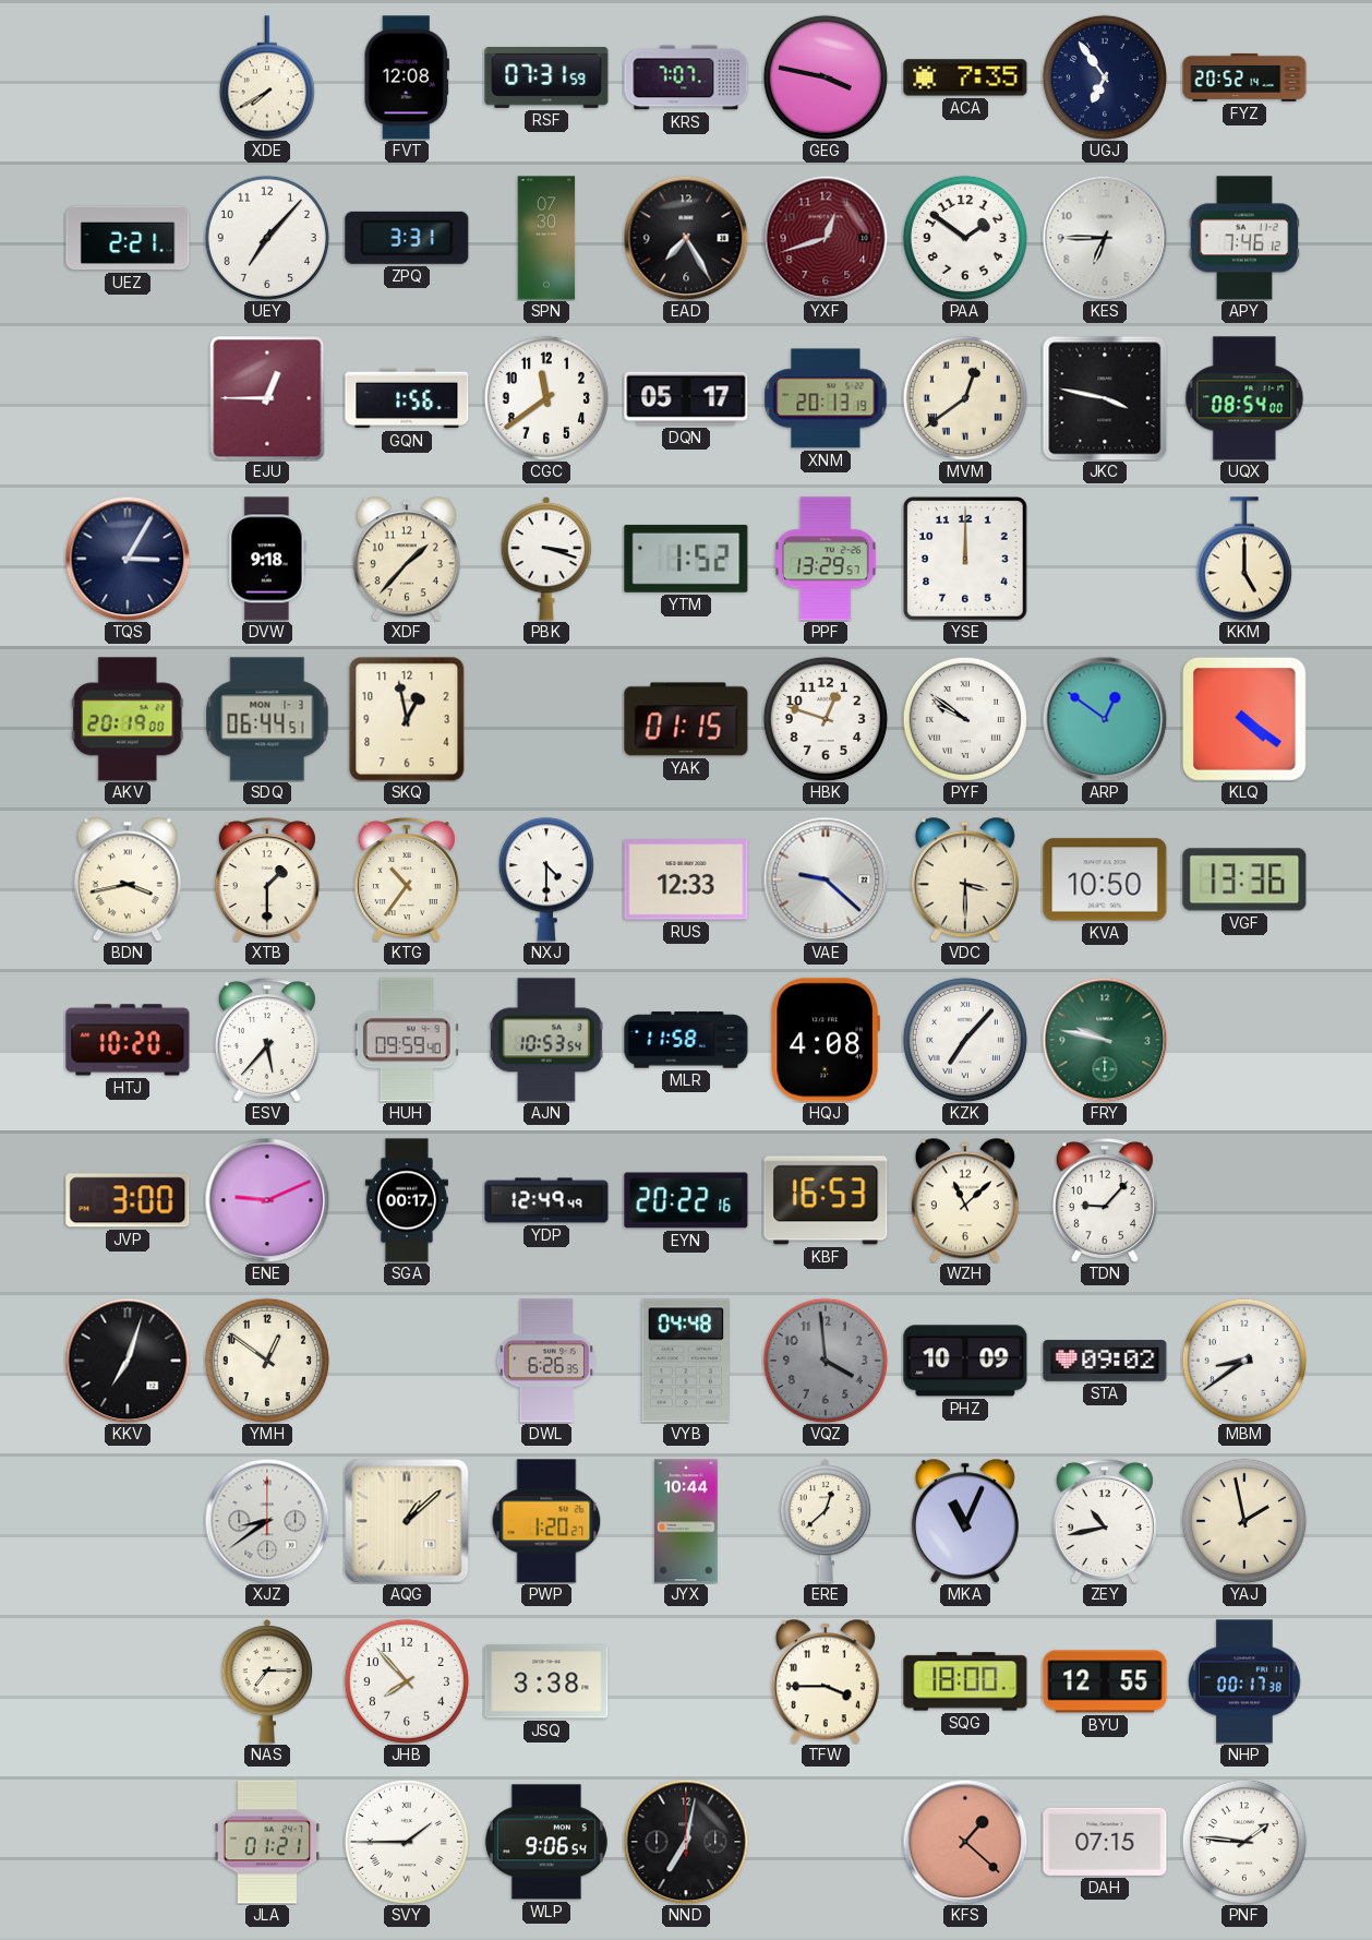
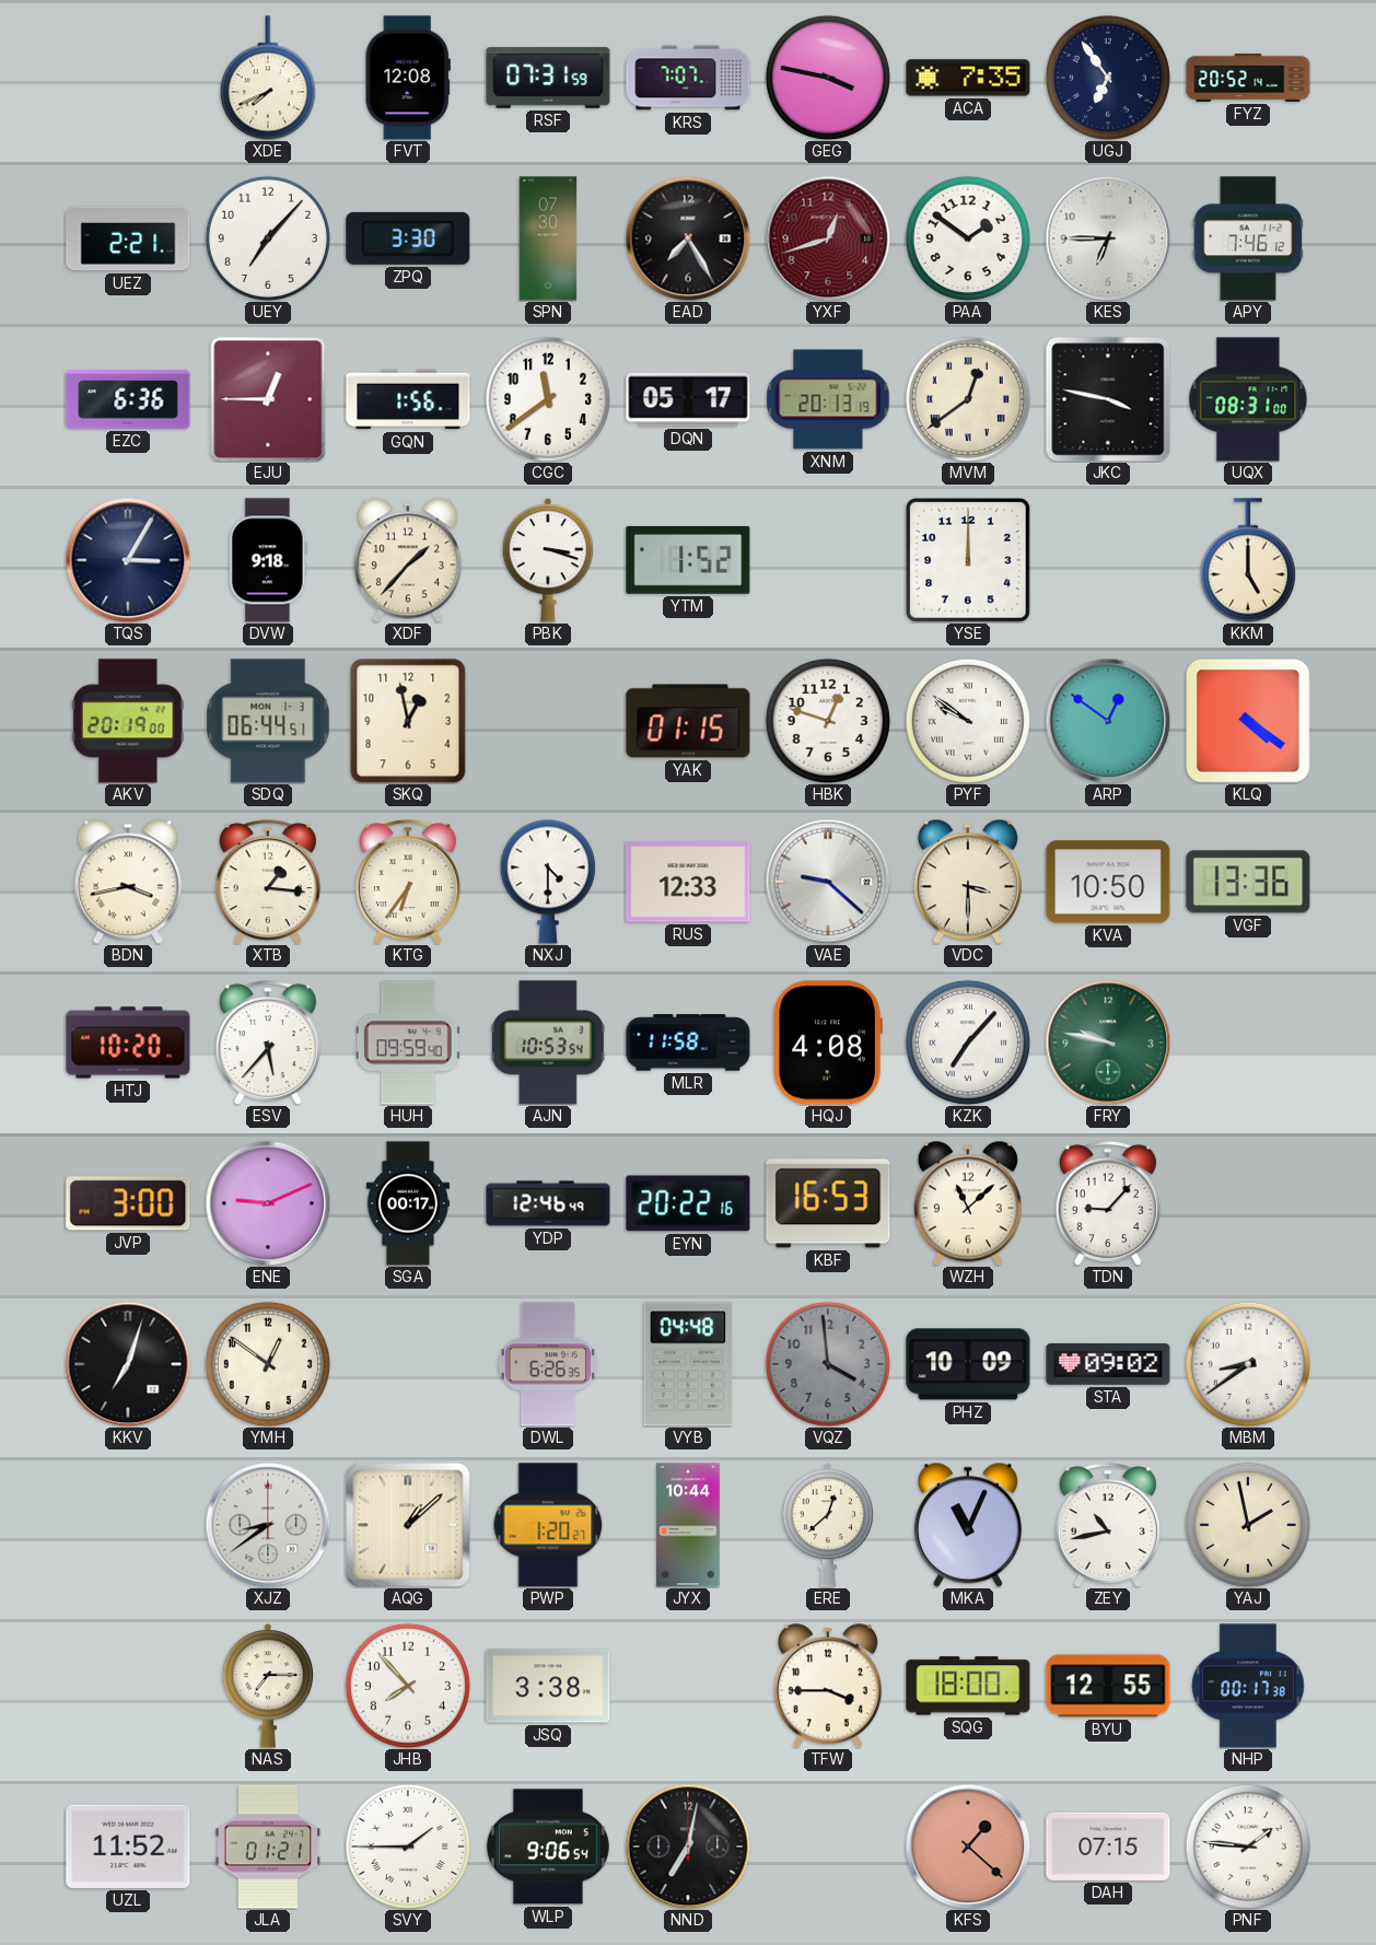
XDE: 7:40 -> 7:41 (268, 78)
ZPQ: 3:31 -> 3:30 (408, 238)
EZC: none -> 6:36 (128, 399)
UQX: 08:54 -> 08:31 (1248, 399)
PPF: 13:29 -> none (826, 559)
XTB: 1:30 -> 1:16 (268, 882)
KTG: 10:36 -> 6:36 (408, 882)
YDP: 12:49 -> 12:46 (548, 1203)
UZL: none -> 11:52 (128, 1847)
